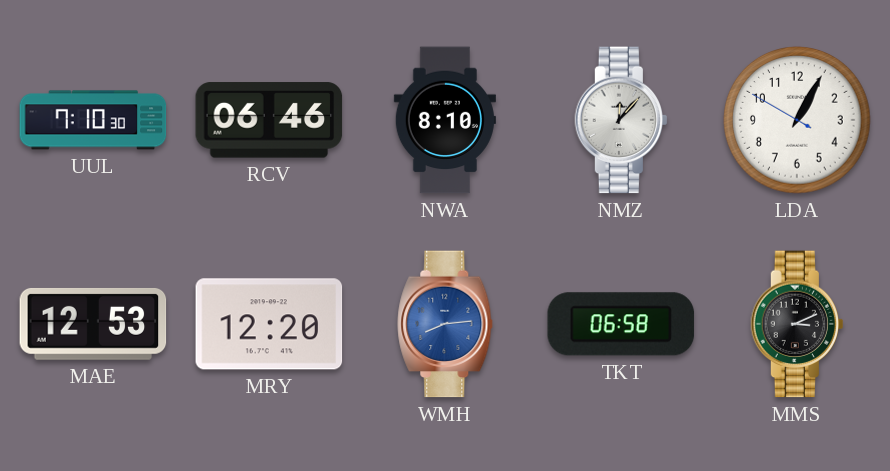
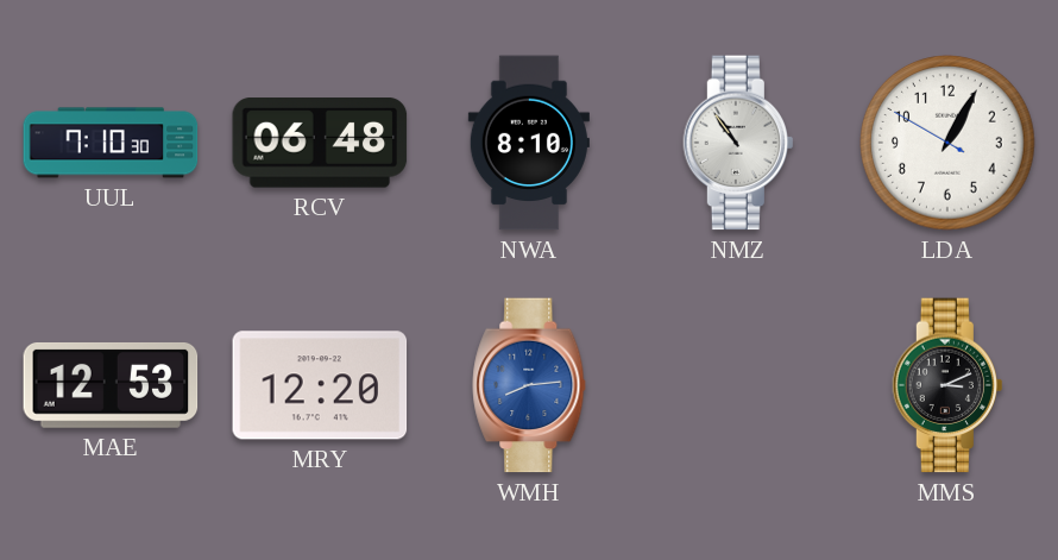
RCV: 06:46 -> 06:48 (320, 143)
NMZ: 12:07 -> 10:54 (738, 143)
TKT: 06:58 -> none (621, 324)
